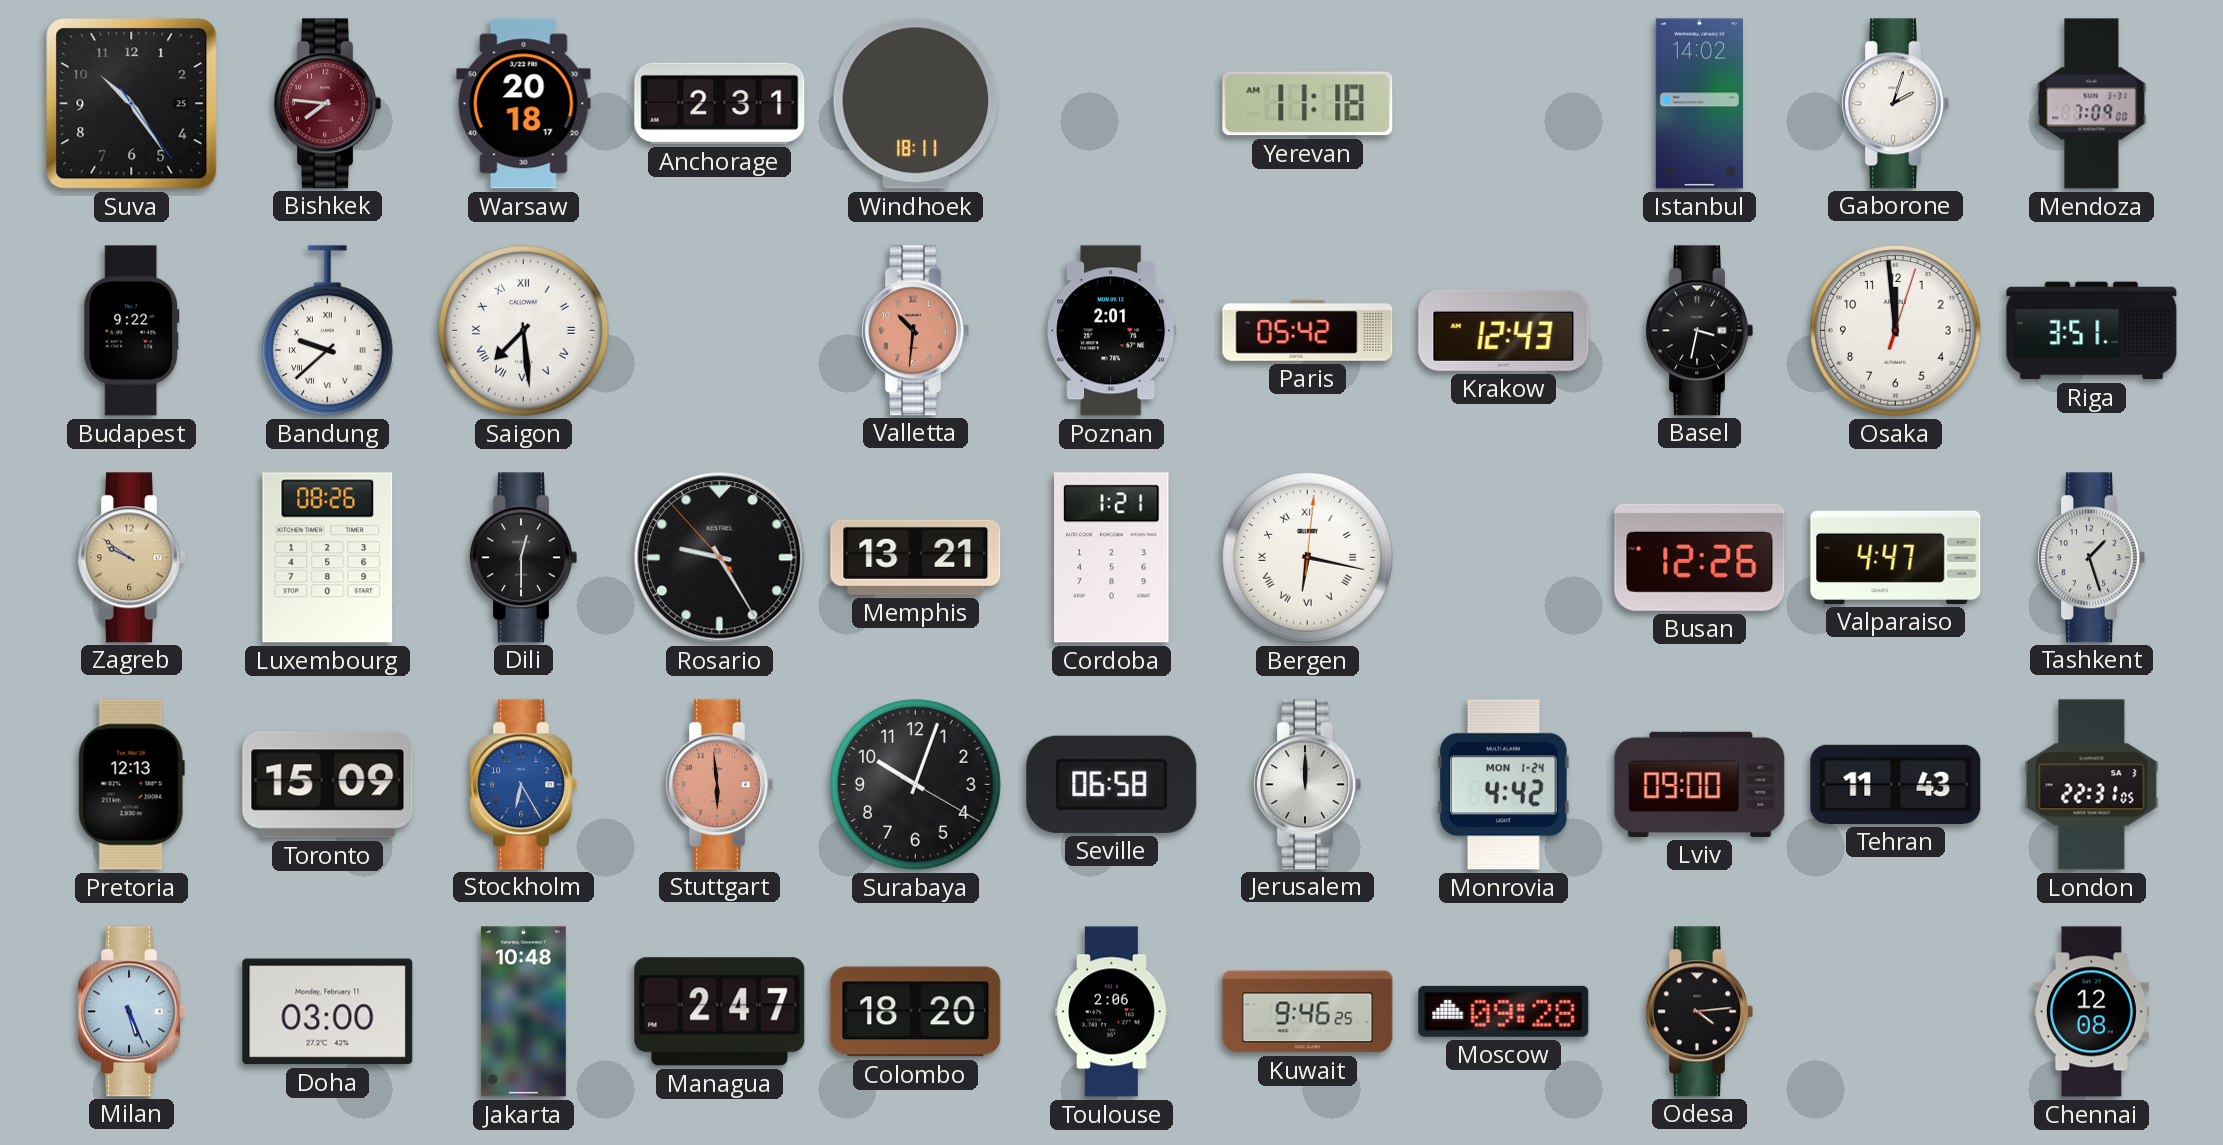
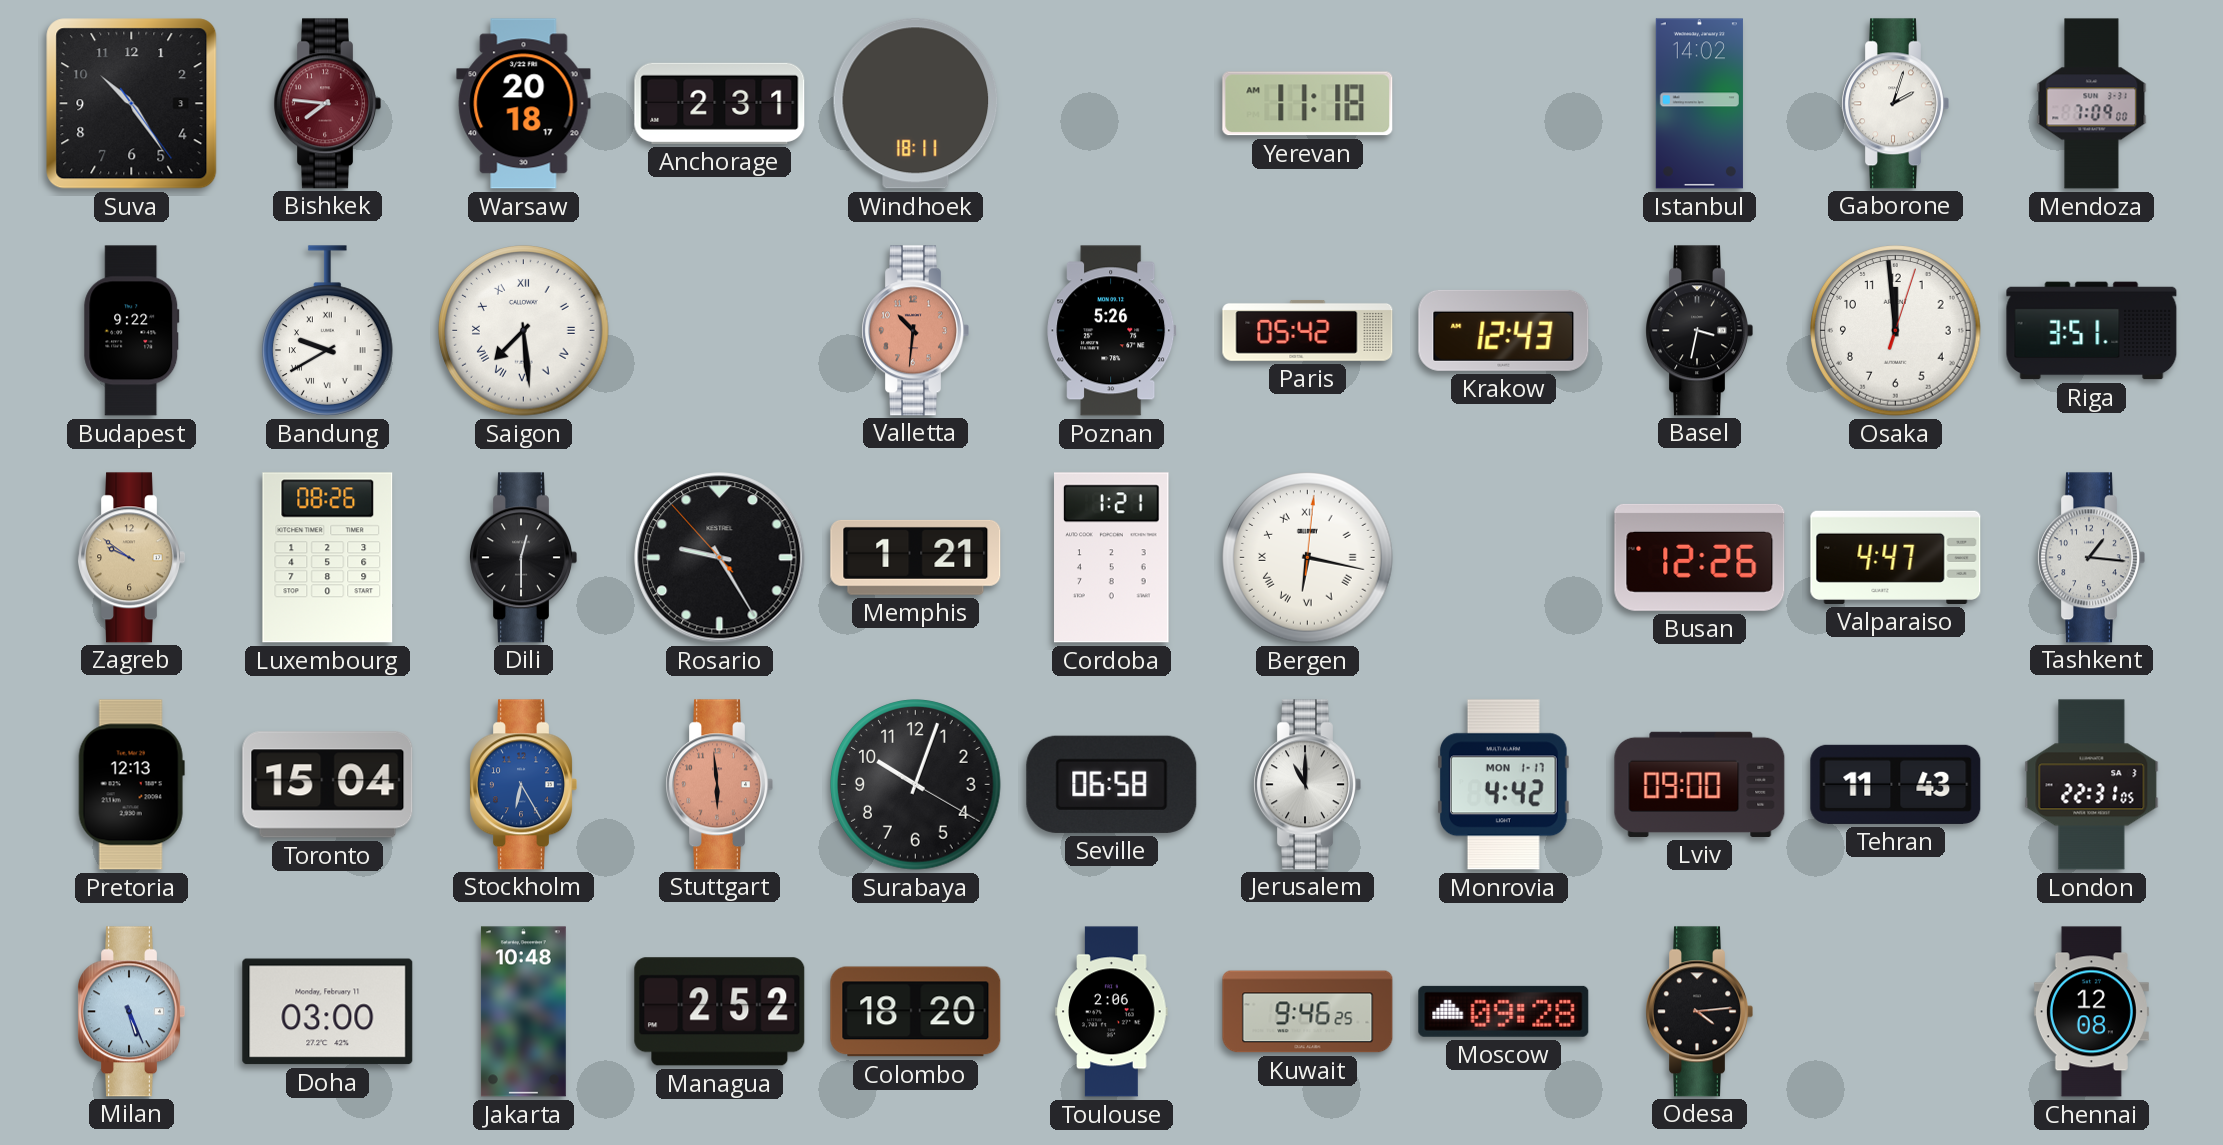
Suva date: 25 -> 3 (132, 104)
Bandung: 9:38 -> 9:40 (328, 331)
Poznan: 2:01 -> 5:26 (1112, 331)
Memphis: 13:21 -> 1:21 (916, 557)
Tashkent: 1:27 -> 1:16 (2091, 558)
Toronto: 15:09 -> 15:04 (328, 785)
Jerusalem: 12:00 -> 11:00 (1307, 785)
Monrovia date: MON 1-24 -> MON 1-17 (1504, 785)
Managua: 2:47 -> 2:52 (720, 1012)
